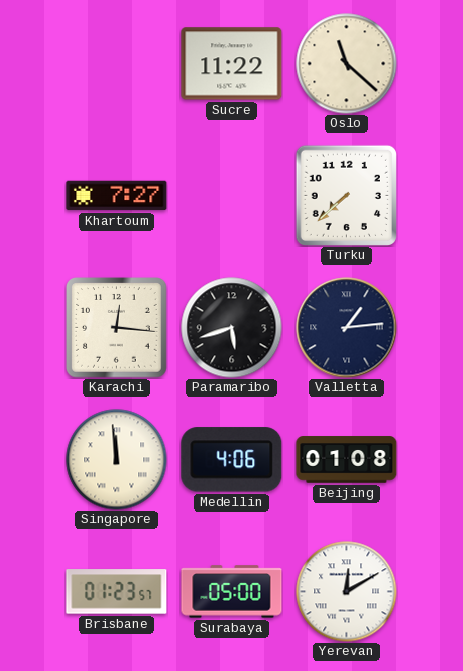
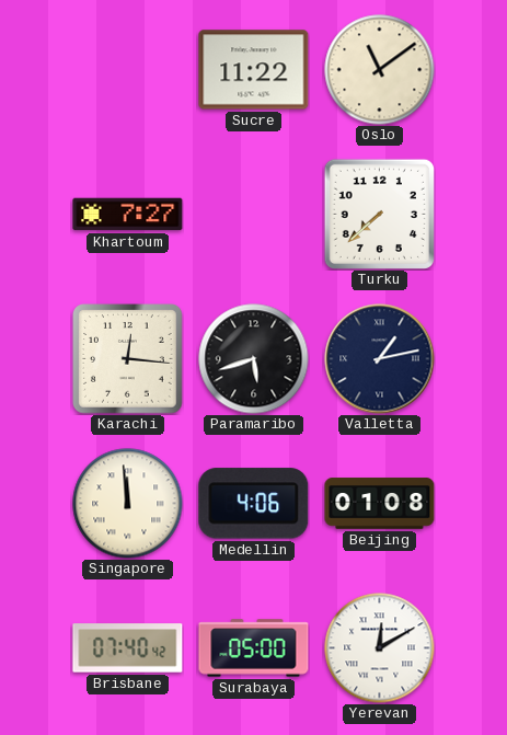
Oslo: 11:22 -> 11:09 (380, 70)
Valletta: 1:14 -> 1:13 (380, 359)
Brisbane: 01:23 -> 07:40 (128, 648)
